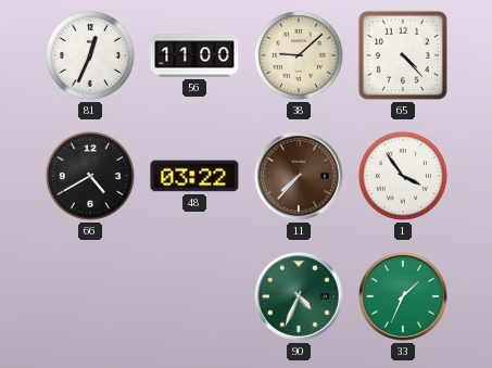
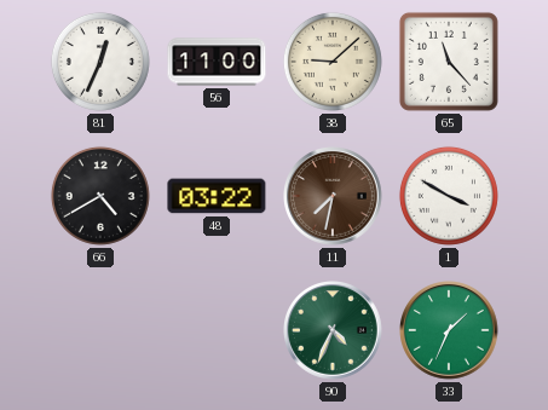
65: 4:23 -> 11:23 (449, 62)
11: 7:37 -> 7:32 (334, 197)
1: 3:54 -> 3:50 (449, 196)
